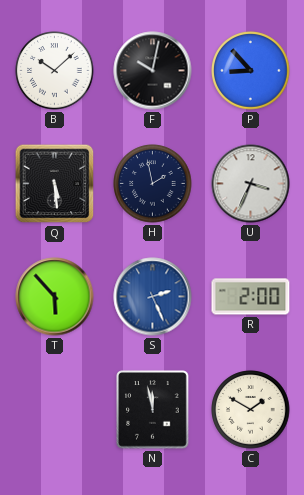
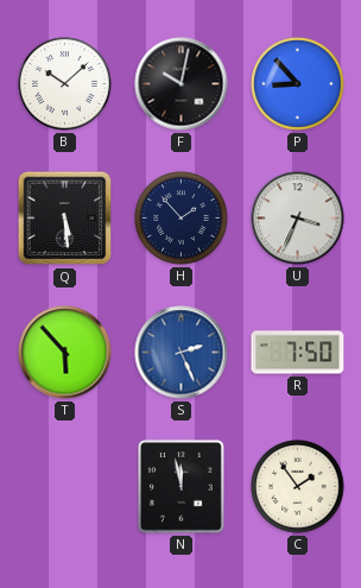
H: 1:58 -> 1:53 (182, 219)
R: 2:00 -> 7:50 (298, 353)
C: 1:50 -> 1:54 (298, 487)
